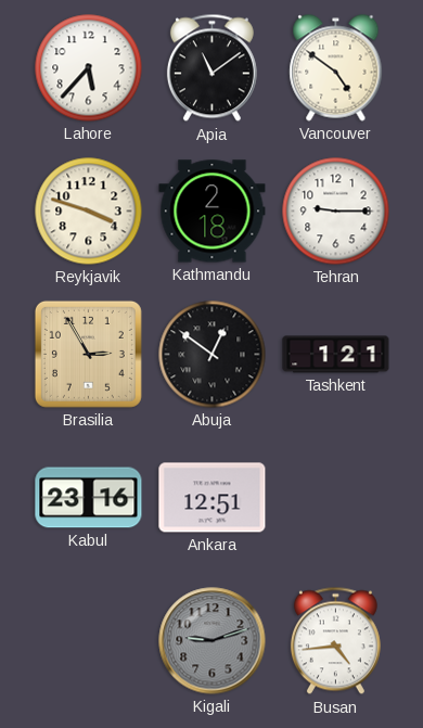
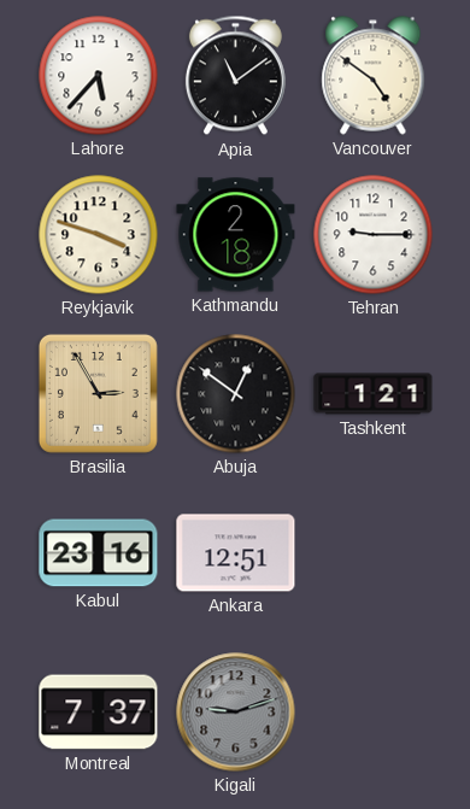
Montreal: none -> 7:37 (99, 713)
Busan: 4:44 -> none (335, 641)
